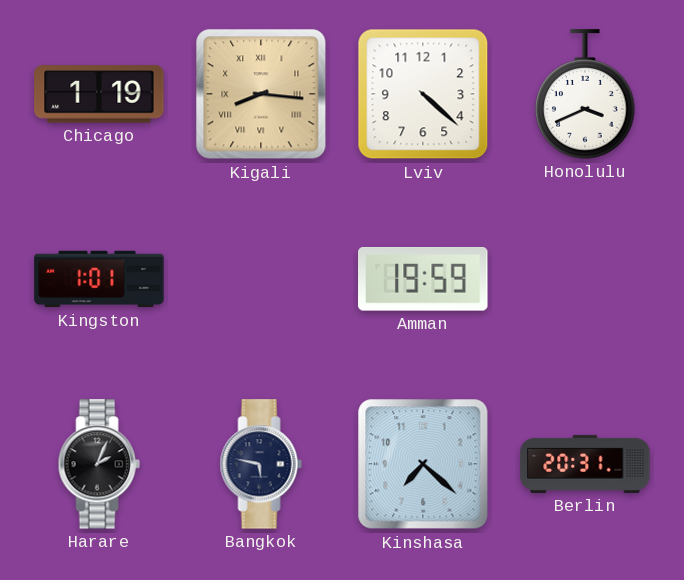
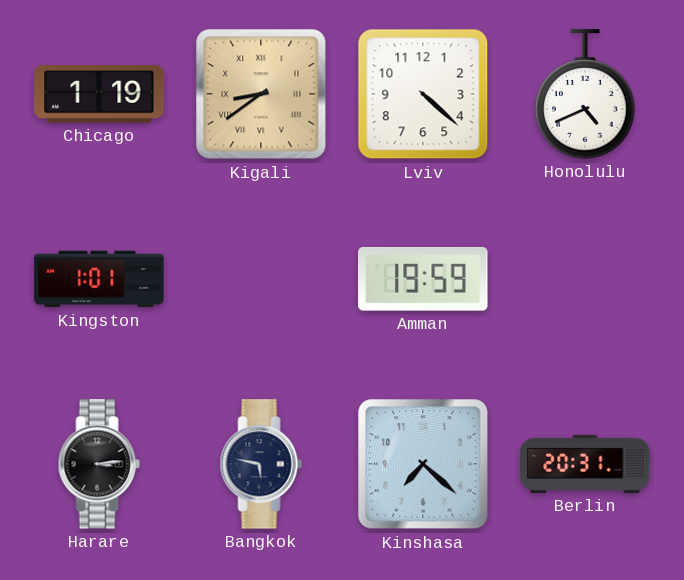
Kigali: 8:16 -> 8:39 (261, 94)
Honolulu: 3:41 -> 4:41 (585, 94)
Harare: 2:04 -> 3:14 (99, 464)
